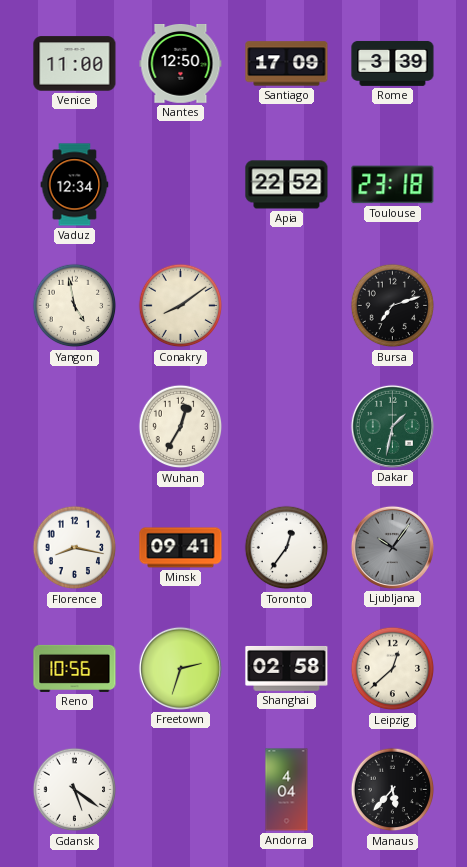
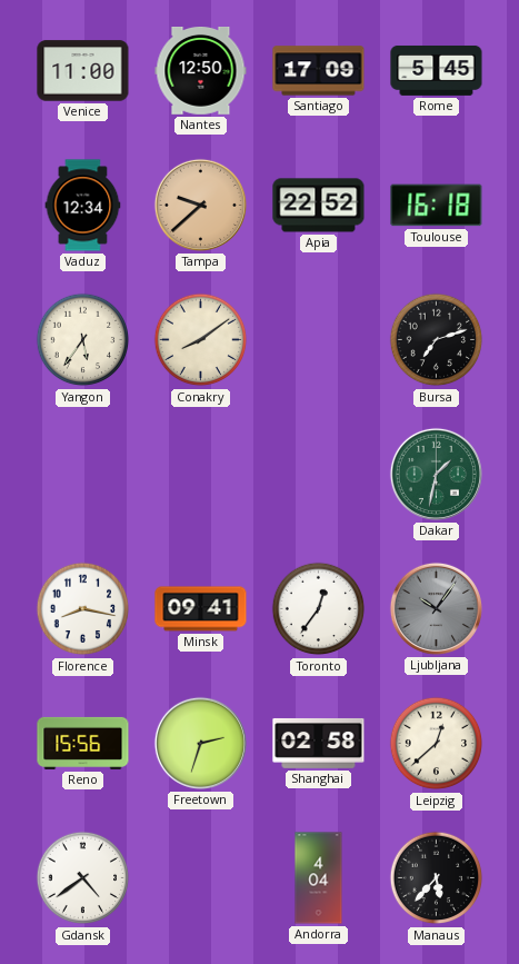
Rome: 3:39 -> 5:45 (437, 70)
Tampa: none -> 9:38 (200, 205)
Toulouse: 23:18 -> 16:18 (437, 206)
Yangon: 4:58 -> 5:36 (83, 340)
Wuhan: 12:35 -> none (181, 427)
Reno: 10:56 -> 15:56 (83, 743)
Gdansk: 5:21 -> 4:39 (83, 878)
